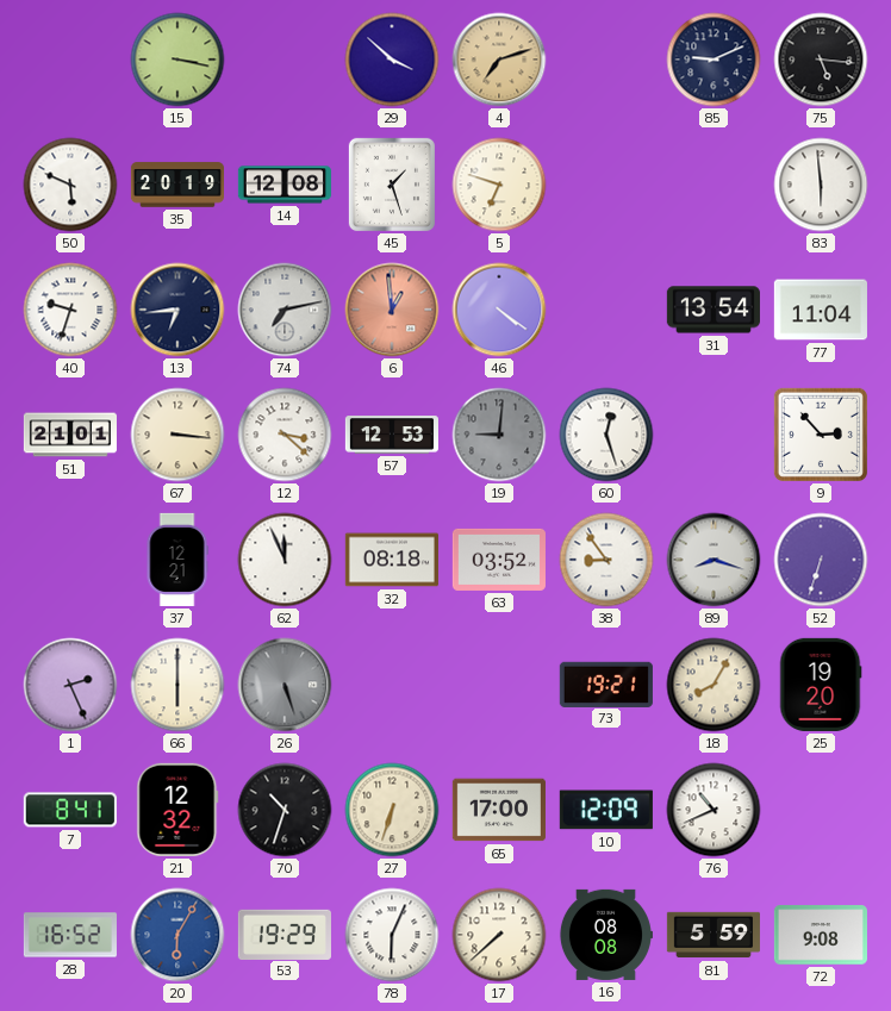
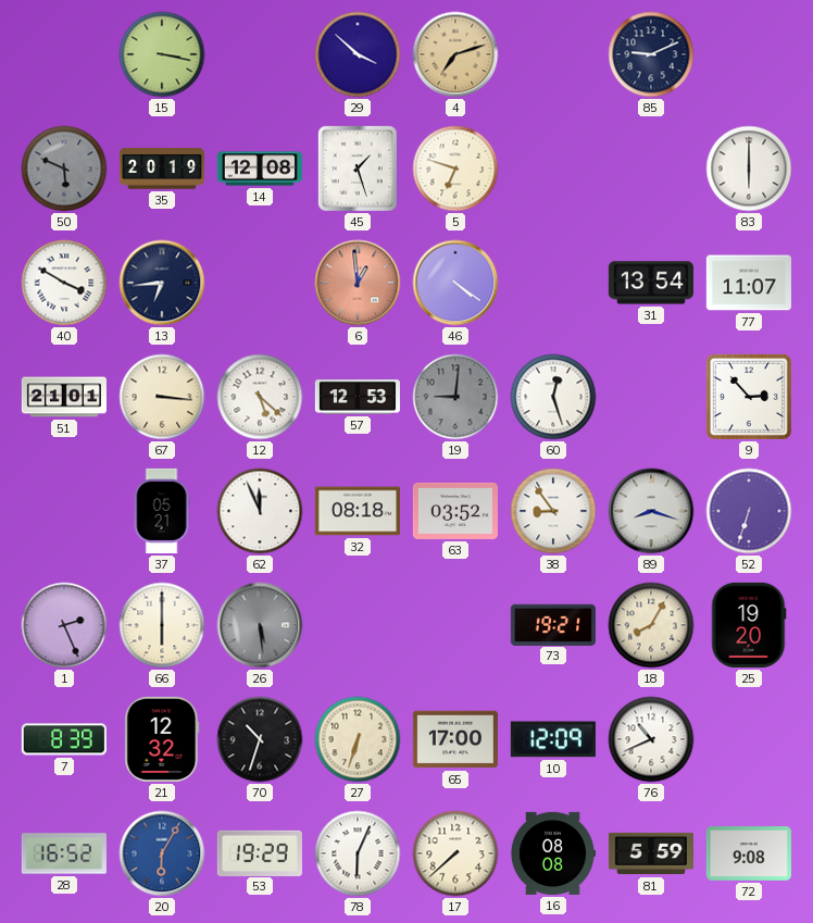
75: 5:16 -> none (821, 60)
50 dial: white -> grey (64, 169)
83: 5:59 -> 6:00 (749, 169)
40: 9:33 -> 3:50 (64, 283)
74: 7:13 -> none (285, 310)
77: 11:04 -> 11:07 (749, 283)
12: 3:22 -> 5:22 (260, 397)
37: 12:21 -> 05:21 (162, 511)
26: 5:27 -> 5:29 (260, 625)
7: 8:41 -> 8:39 (64, 739)
